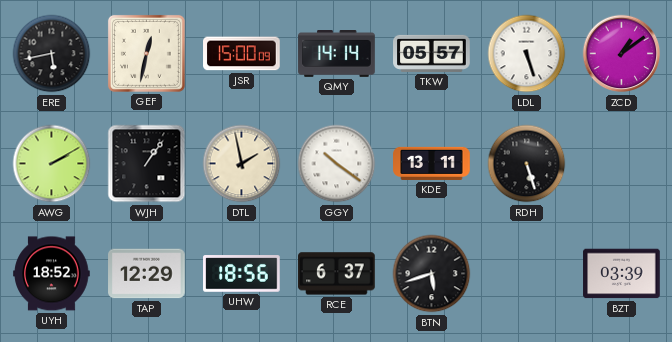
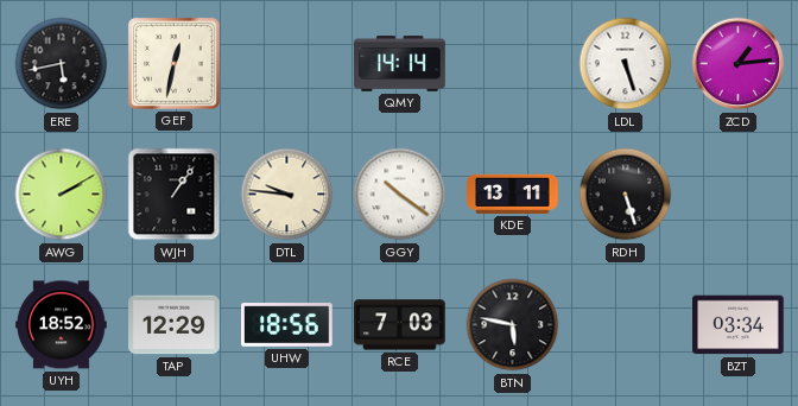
JSR: 15:00 -> none (242, 54)
TKW: 05:57 -> none (432, 53)
ZCD: 1:09 -> 1:14 (739, 64)
DTL: 1:58 -> 9:46 (287, 195)
RCE: 6:37 -> 7:03 (400, 325)
BTN: 5:42 -> 5:47 (513, 325)
BZT: 03:39 -> 03:34 (739, 325)
